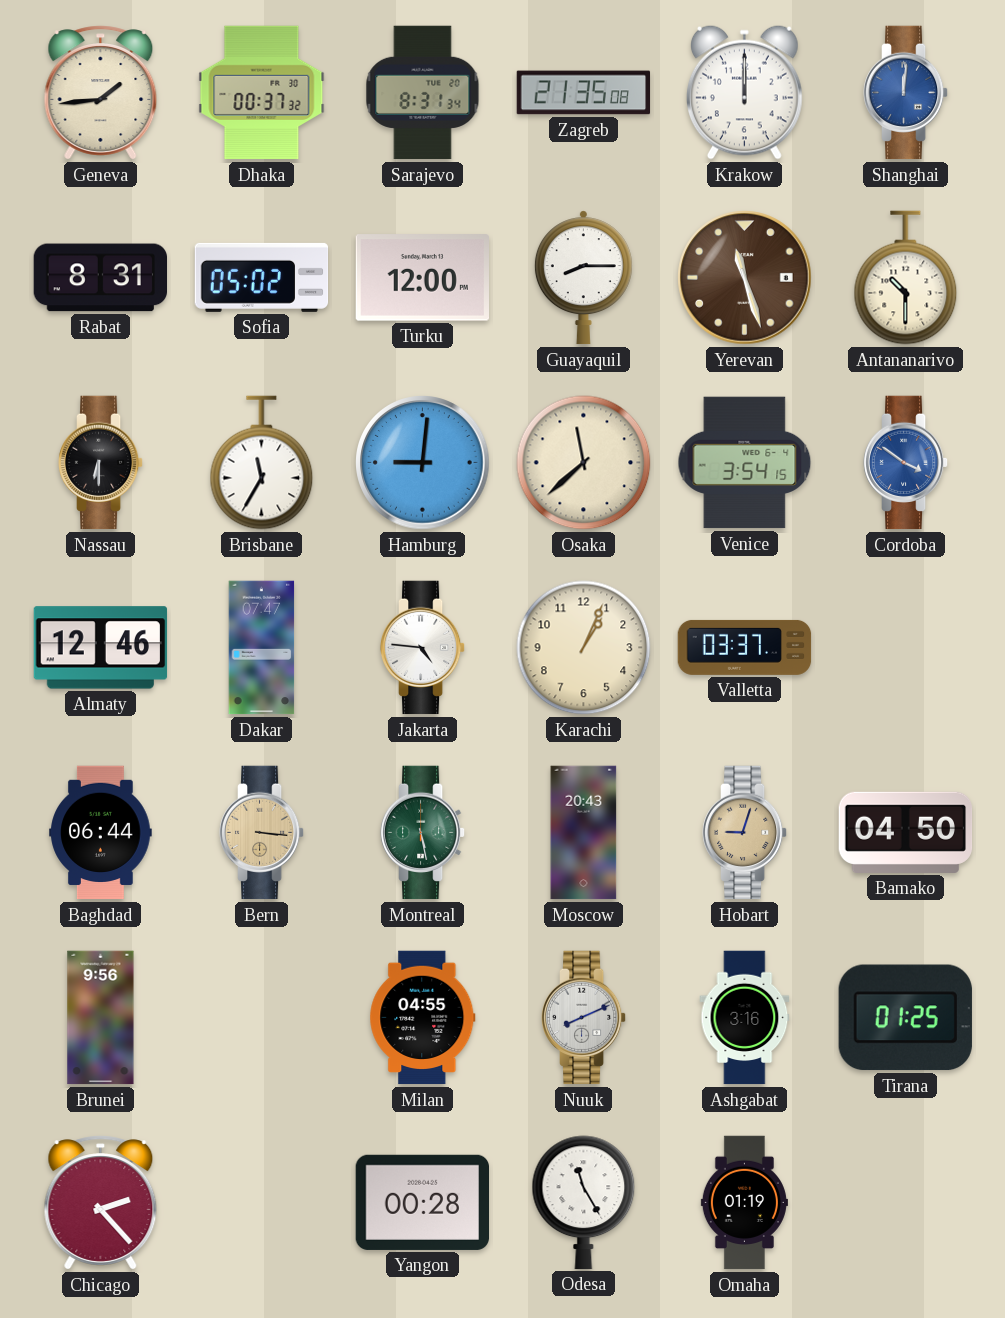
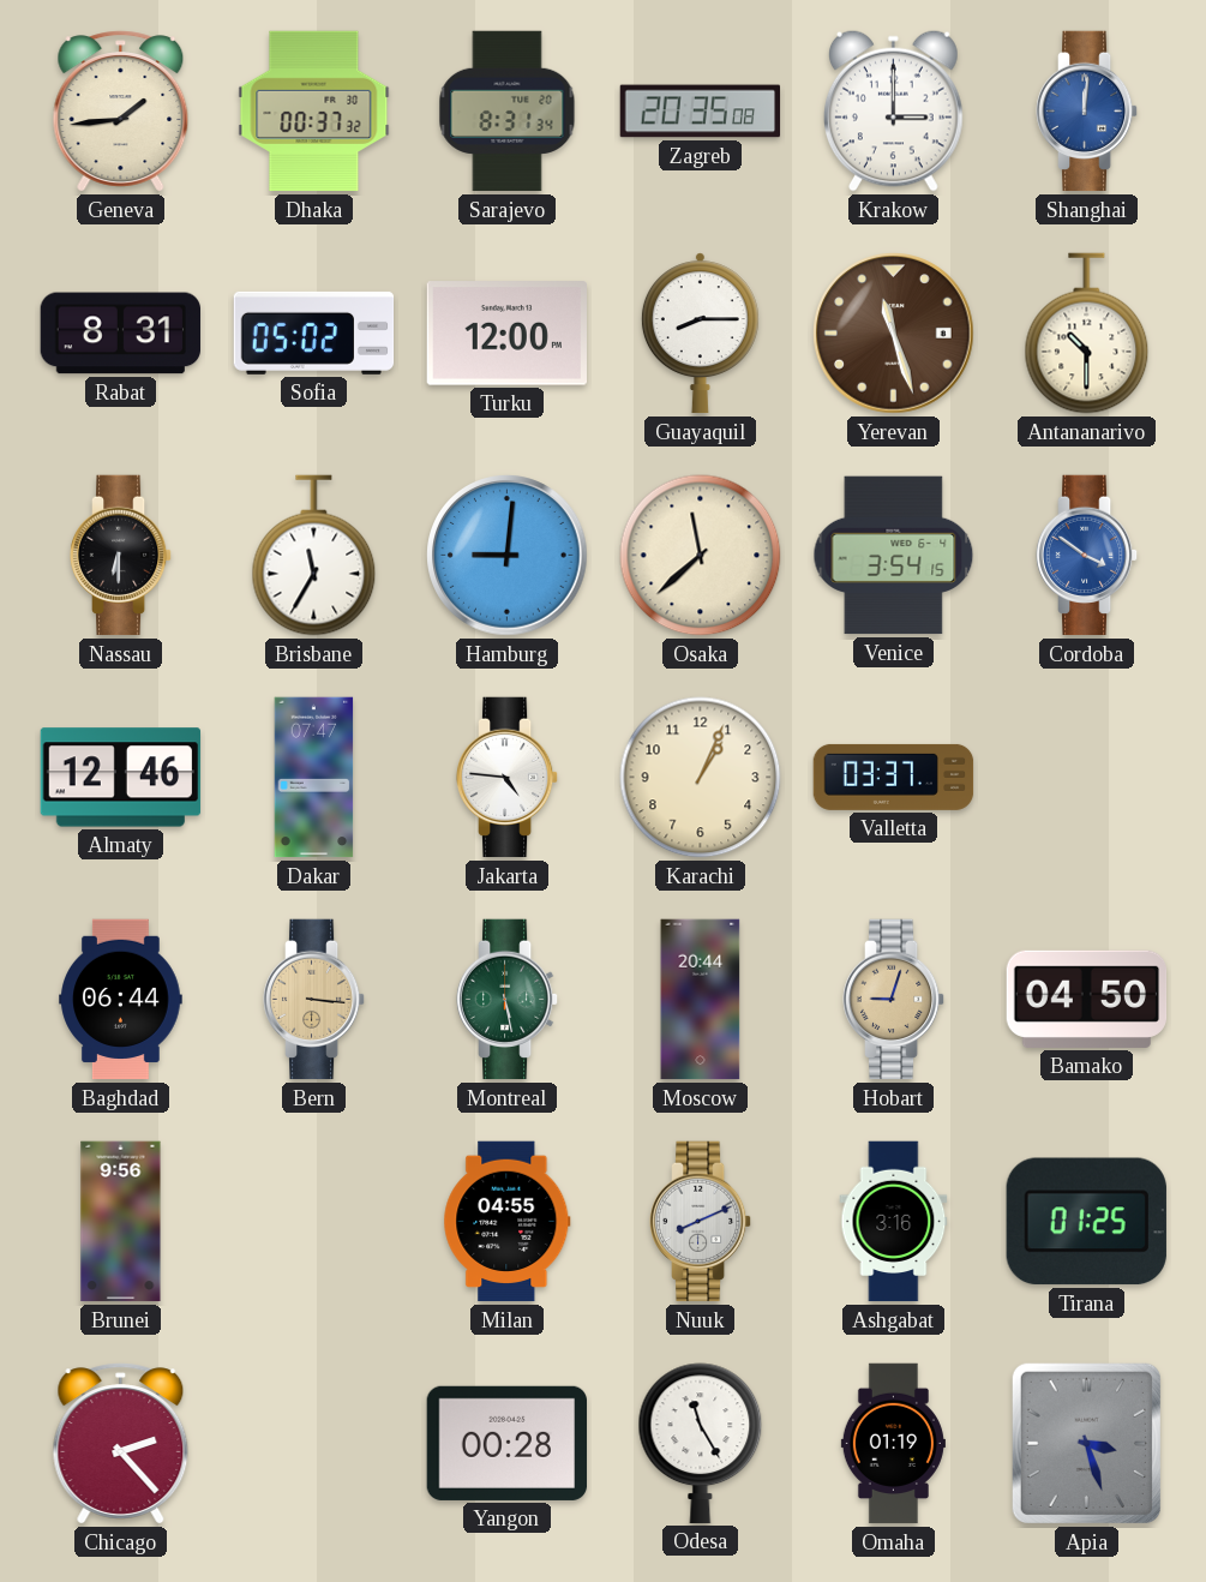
Zagreb: 21:35 -> 20:35 (701, 112)
Krakow: 12:00 -> 3:00 (893, 110)
Moscow: 20:43 -> 20:44 (701, 1000)
Apia: none -> 3:27 (1086, 1443)
